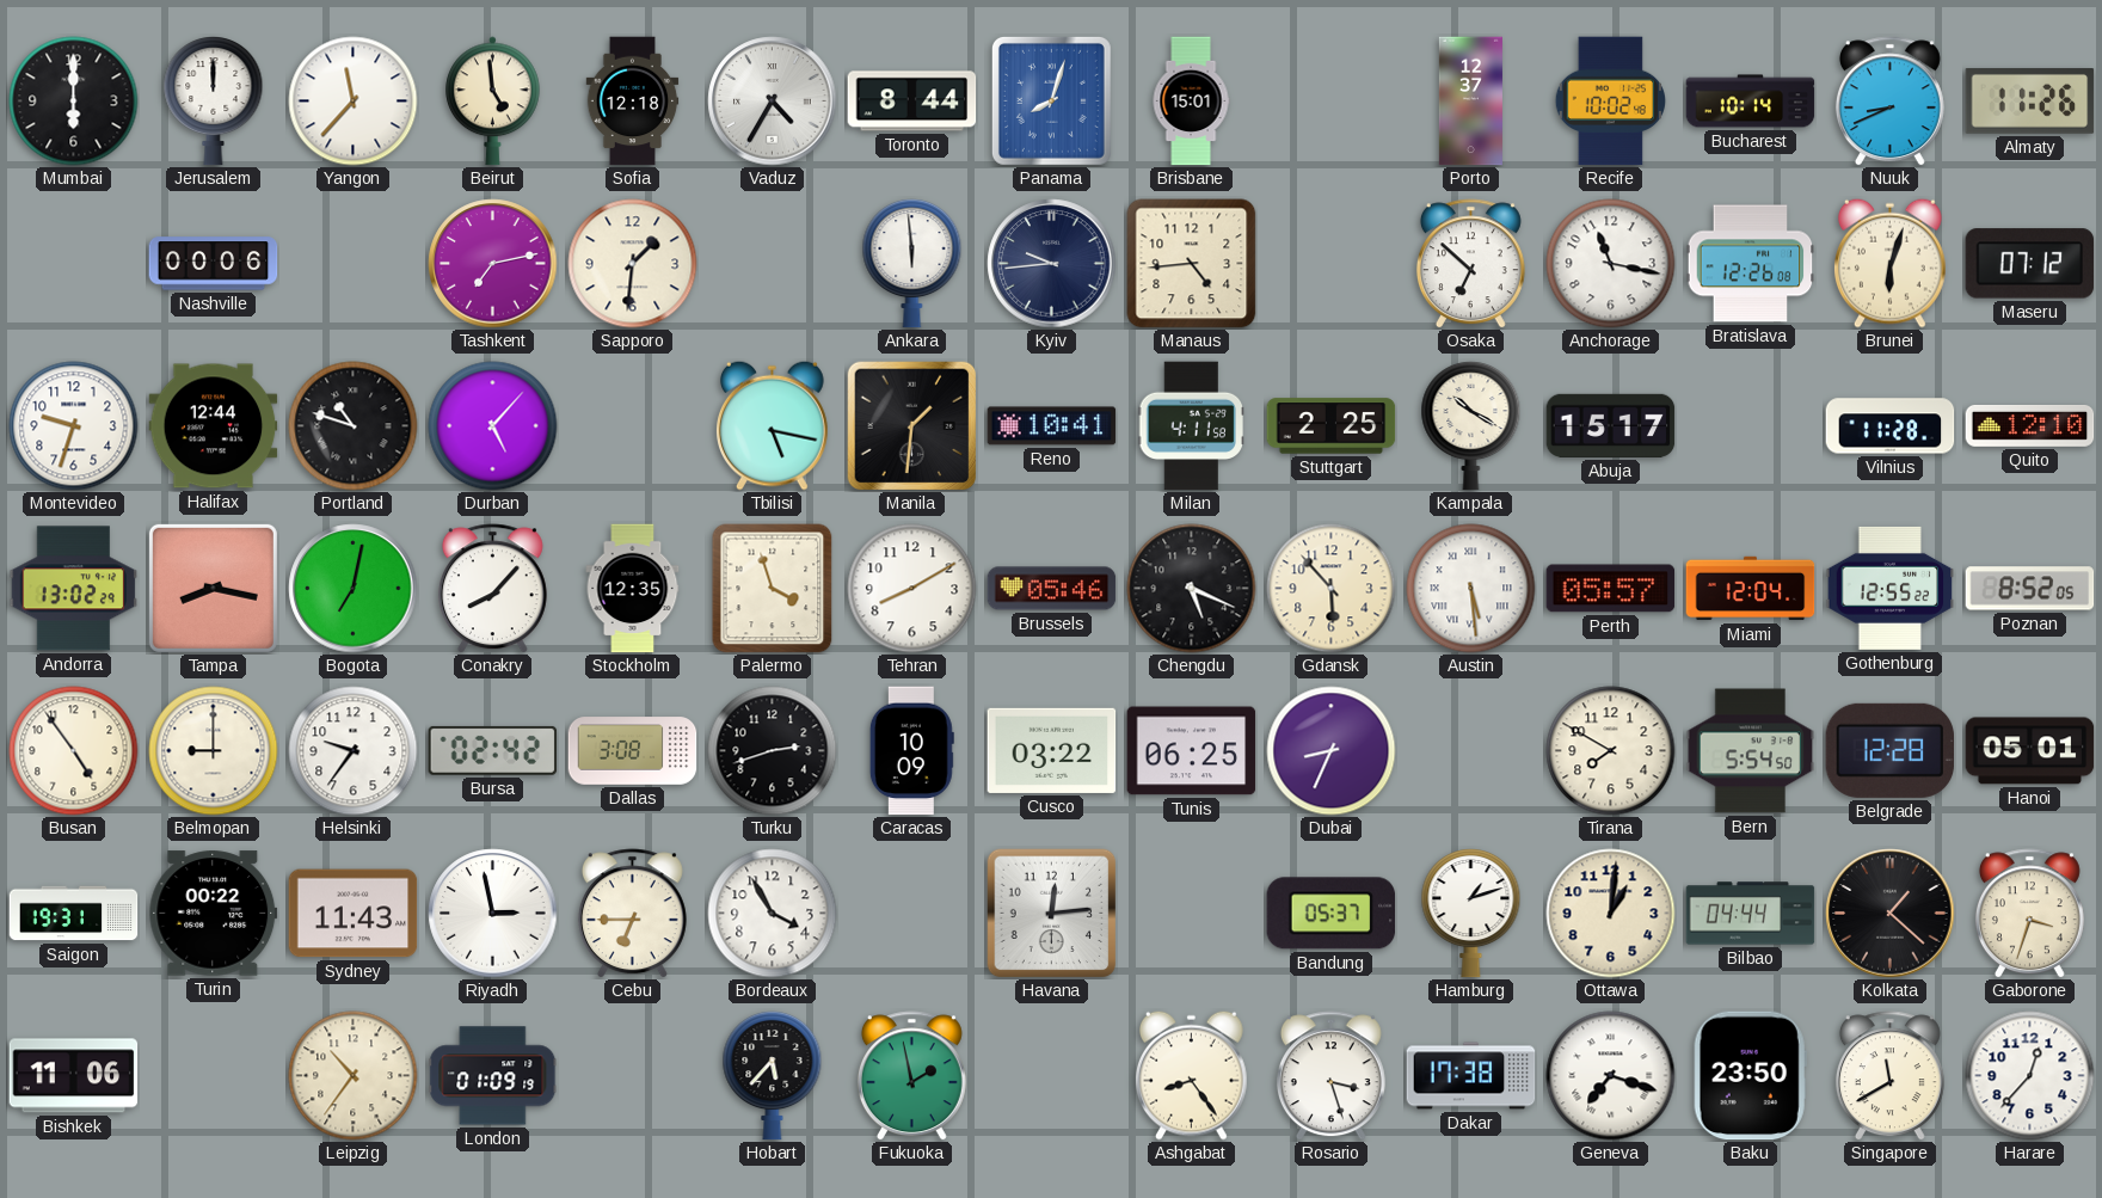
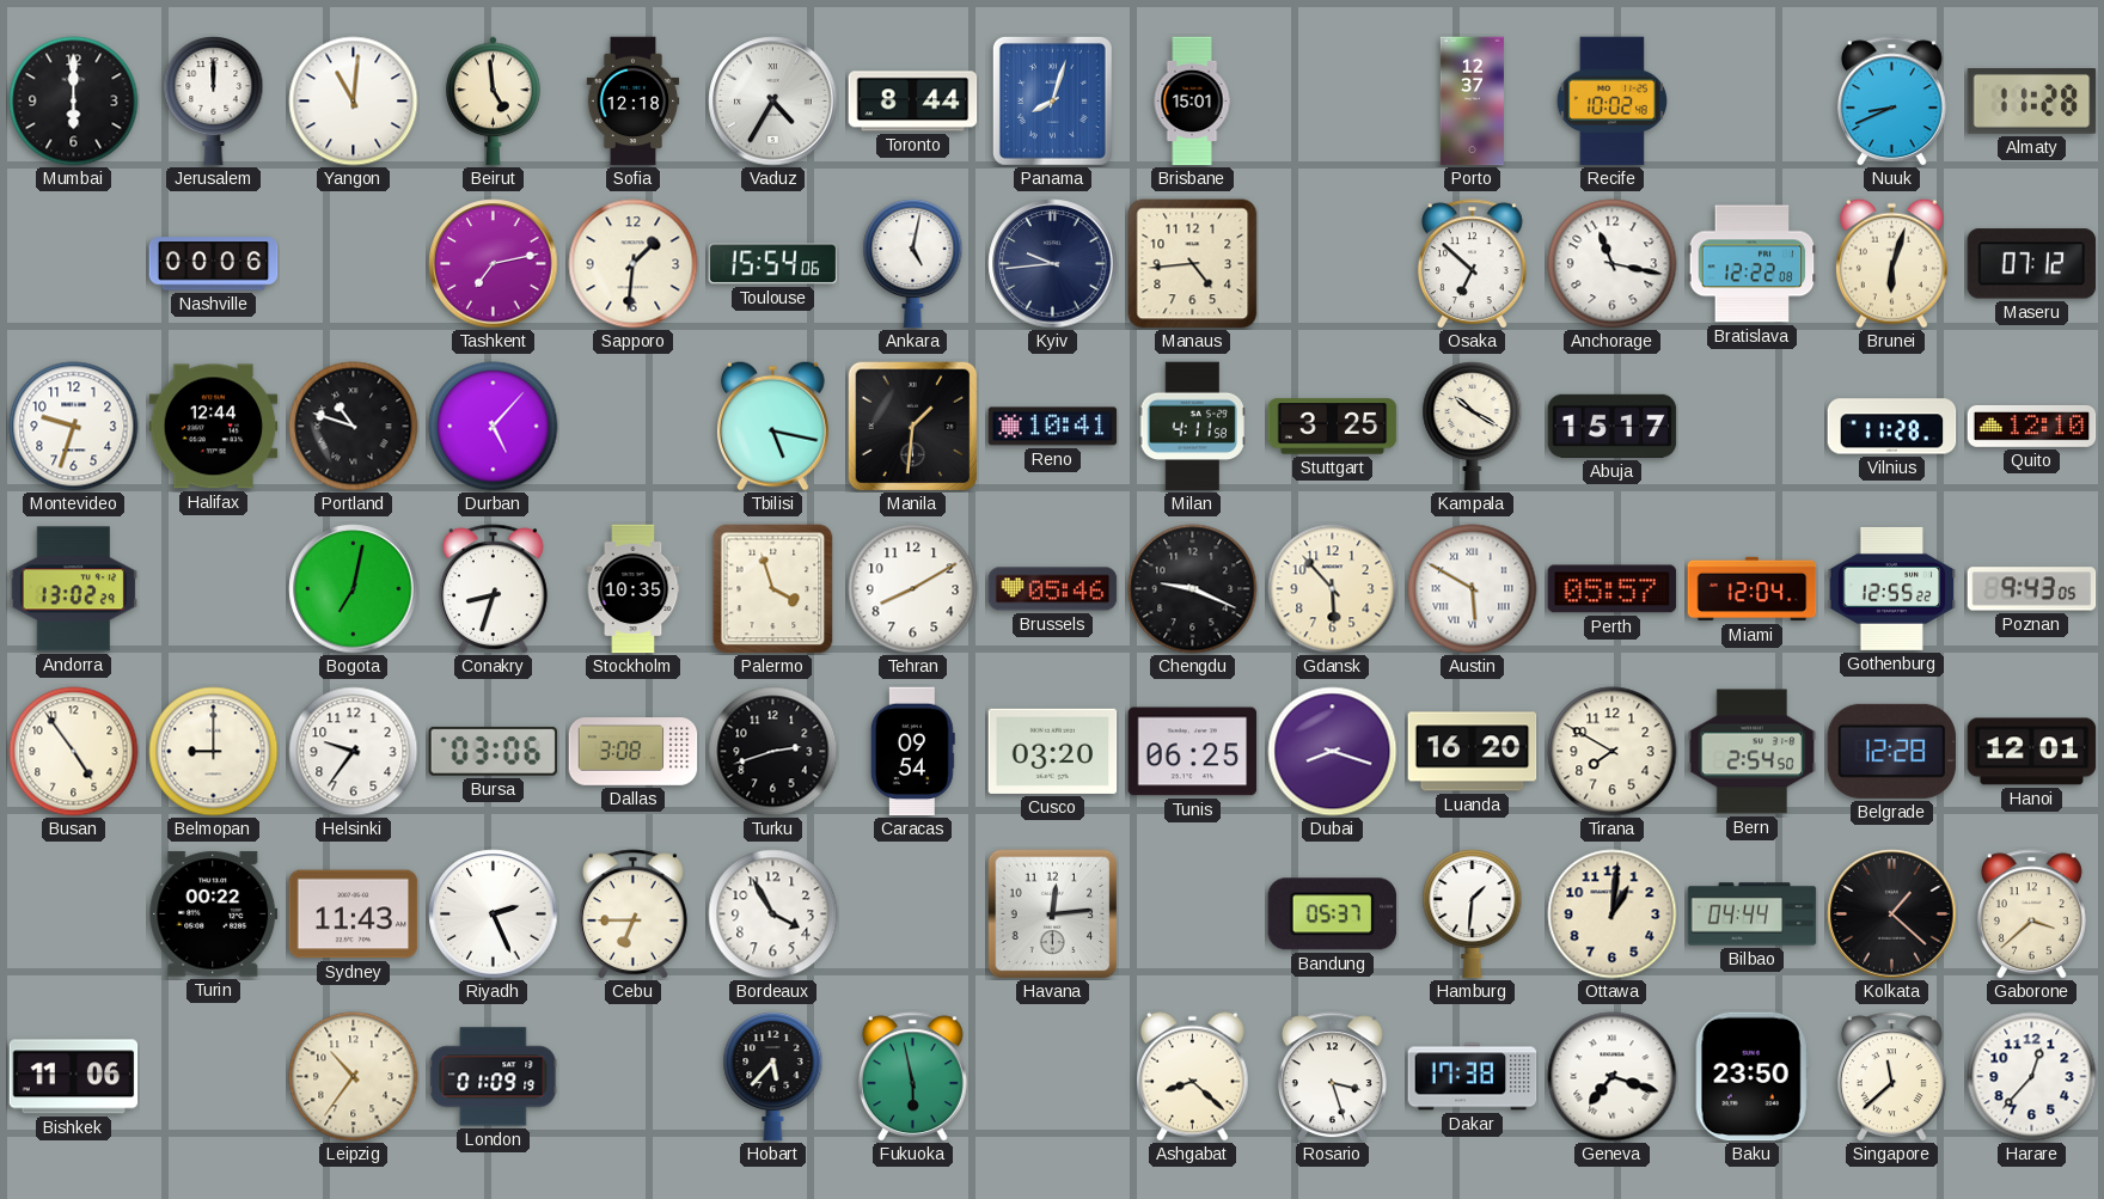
Yangon: 11:37 -> 11:01 (354, 102)
Bucharest: 10:14 -> none (1751, 102)
Almaty: 11:26 -> 11:28 (2032, 102)
Toulouse: none -> 15:54 (773, 264)
Ankara: 5:59 -> 5:02 (913, 264)
Bratislava: 12:26 -> 12:22 (1753, 264)
Stuttgart: 2:25 -> 3:25 (1333, 427)
Tampa: 8:17 -> none (213, 588)
Conakry: 8:07 -> 8:33 (493, 589)
Stockholm: 12:35 -> 10:35 (634, 589)
Chengdu: 5:19 -> 9:19 (1193, 589)
Austin: 5:29 -> 5:50 (1473, 589)
Poznan: 8:52 -> 9:43 (2032, 589)
Bursa: 02:42 -> 03:06 (494, 751)
Caracas: 10:09 -> 09:54 (912, 752)
Cusco: 03:22 -> 03:20 (1053, 751)
Dubai: 8:34 -> 8:18 (1333, 752)
Luanda: none -> 16:20 (1473, 752)
Bern: 5:54 -> 2:54 (1753, 752)
Hanoi: 05:01 -> 12:01 (2032, 752)
Saigon: 19:31 -> none (74, 914)
Riyadh: 2:58 -> 2:26 (494, 914)
Hamburg: 1:12 -> 1:31 (1473, 914)
Gaborone: 3:33 -> 3:38 (2031, 914)
Fukuoka: 1:58 -> 5:58 (912, 1077)
Ashgabat: 8:24 -> 8:22 (1193, 1076)
Singapore: 11:40 -> 11:38 (1891, 1077)
